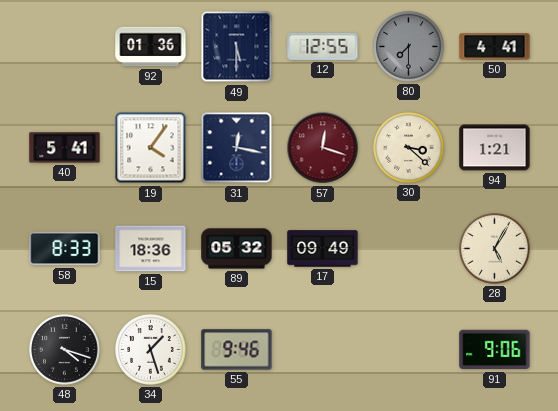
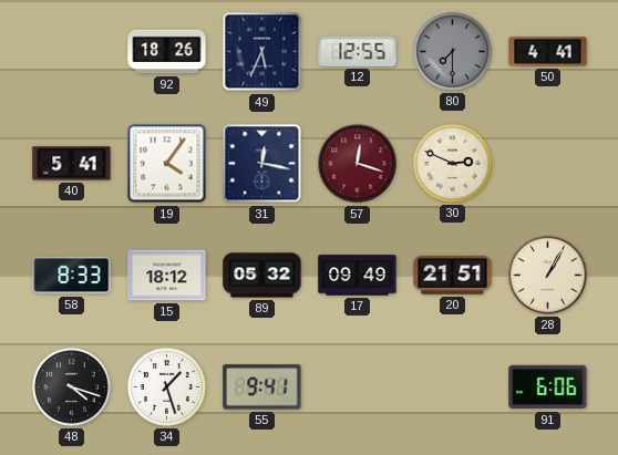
92: 01:36 -> 18:26 (167, 52)
49: 5:30 -> 5:34 (262, 52)
30: 3:22 -> 2:49 (453, 164)
94: 1:21 -> none (495, 148)
15: 18:36 -> 18:12 (167, 276)
20: none -> 21:51 (453, 275)
28: 5:05 -> 1:05 (548, 276)
55: 9:46 -> 9:41 (262, 387)
91: 9:06 -> 6:06 (548, 387)
